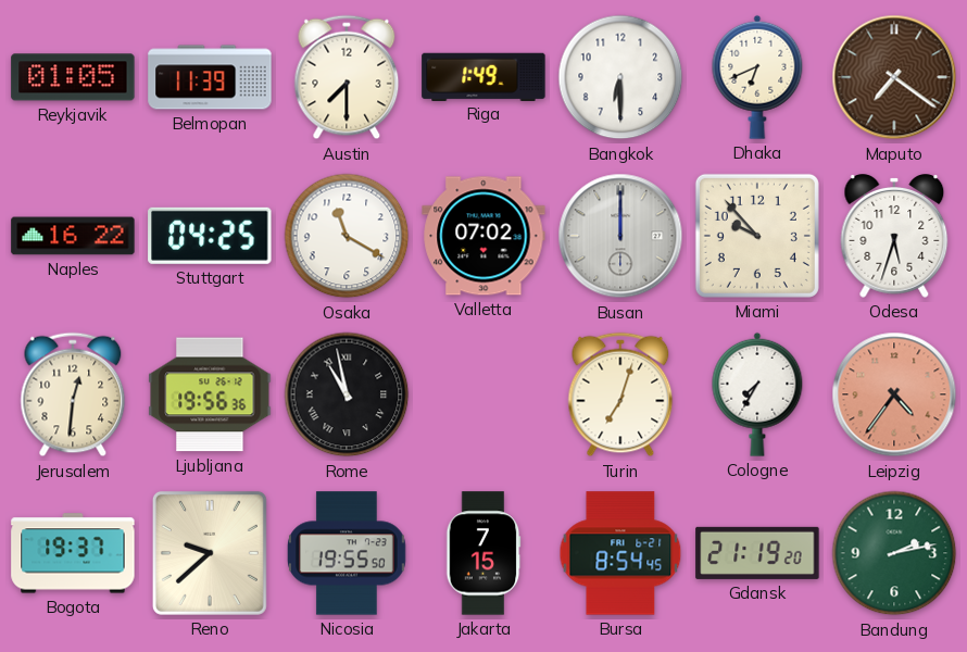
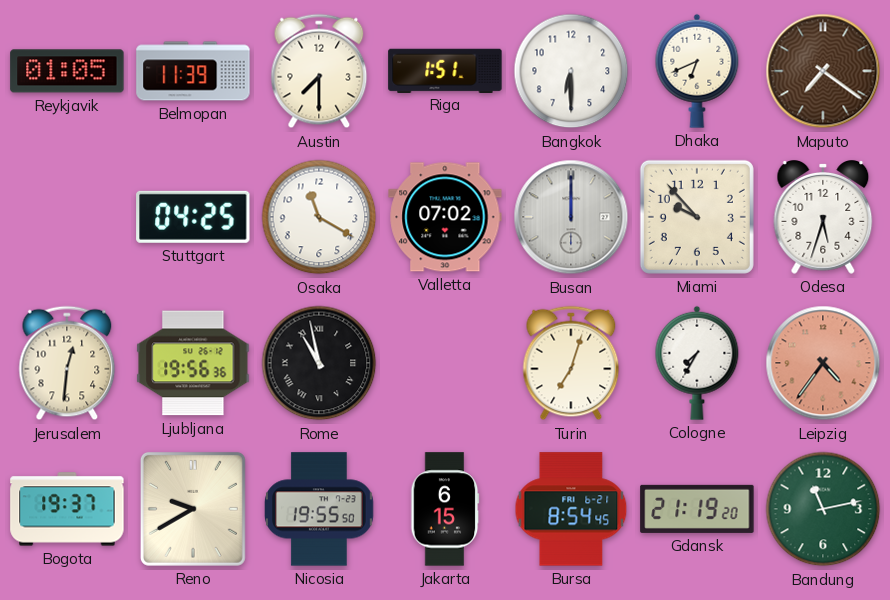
Riga: 1:49 -> 1:51 (445, 70)
Naples: 16:22 -> none (73, 236)
Reno: 9:38 -> 9:40 (193, 509)
Jakarta: 7:15 -> 6:15 (445, 509)
Bandung: 2:13 -> 11:13 (823, 509)
